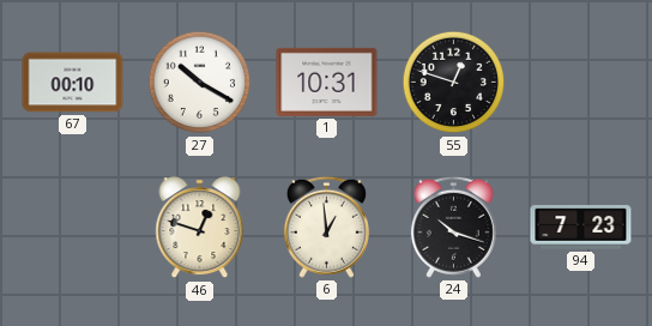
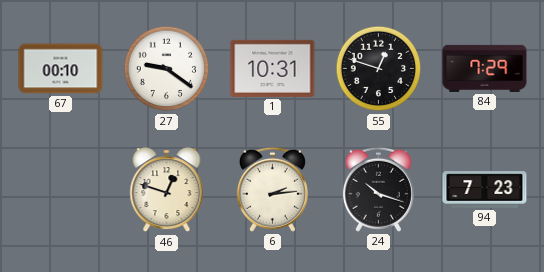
27: 10:20 -> 9:21 (167, 69)
84: none -> 7:29 (485, 68)
6: 12:59 -> 2:14 (272, 189)
